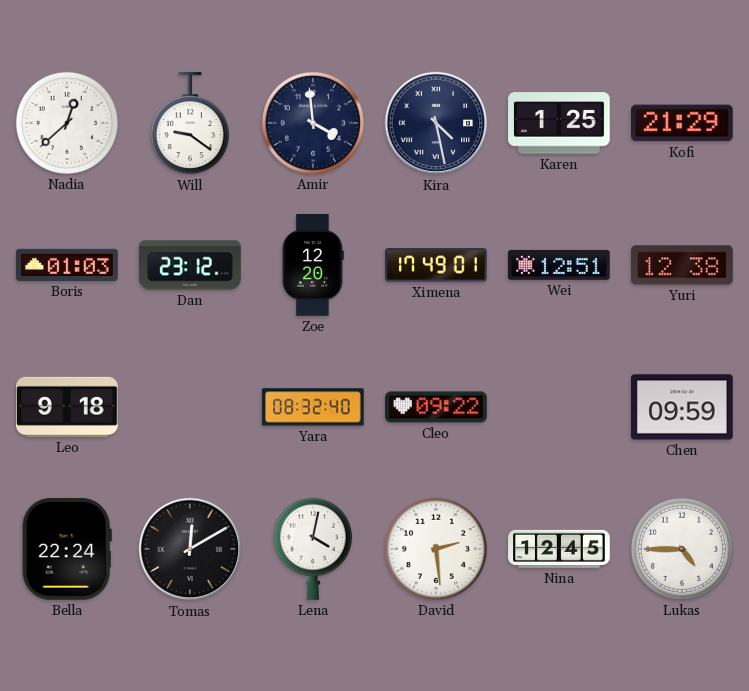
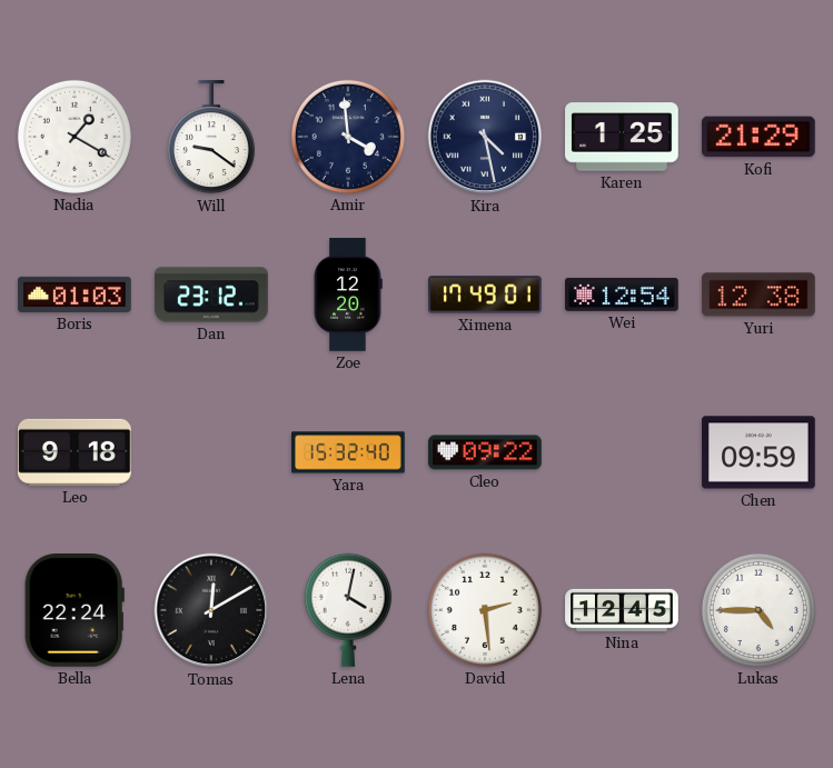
Nadia: 12:38 -> 1:20 (75, 137)
Wei: 12:51 -> 12:54 (623, 295)
Yara: 08:32 -> 15:32 (348, 452)
